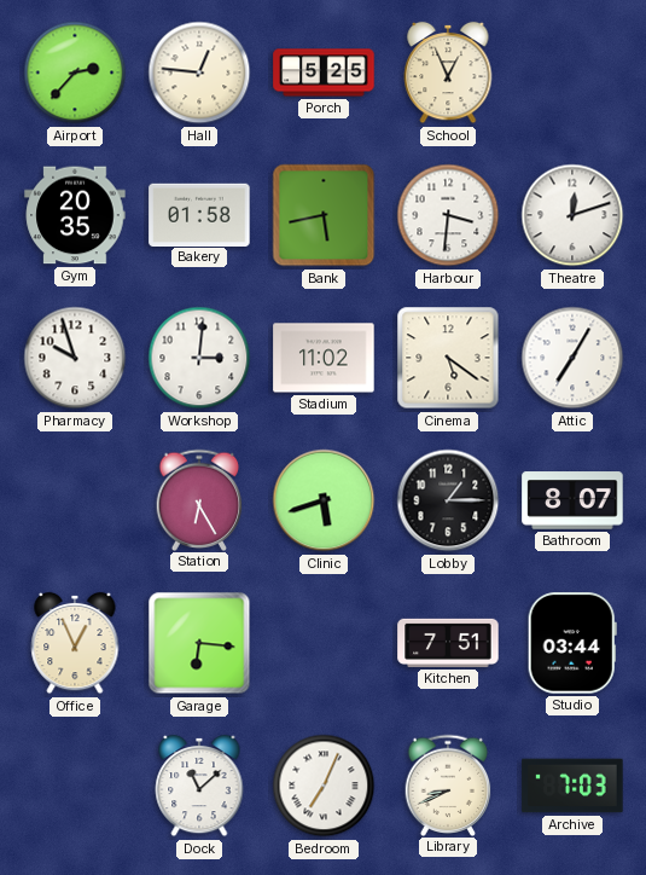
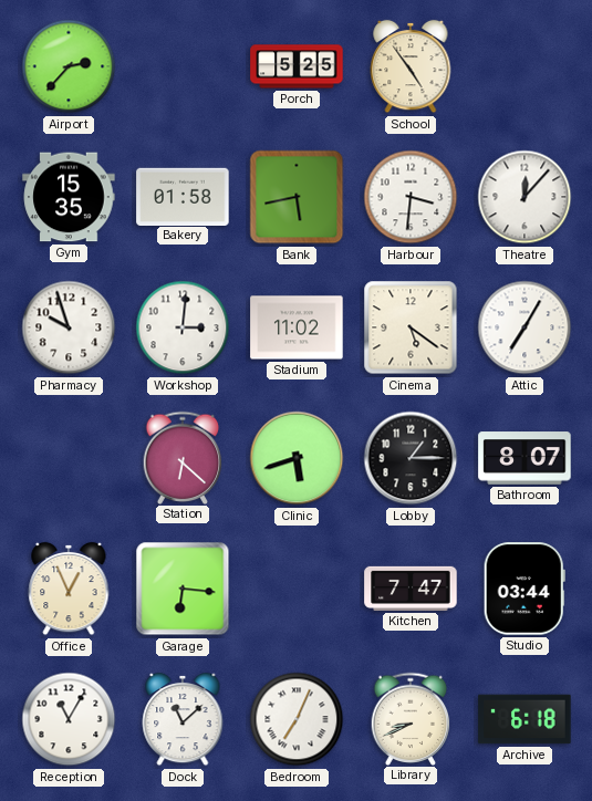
Hall: 12:46 -> none (199, 73)
School: 12:56 -> 4:54 (411, 66)
Gym: 20:35 -> 15:35 (69, 197)
Theatre: 12:12 -> 12:07 (525, 197)
Station: 6:25 -> 6:22 (183, 457)
Kitchen: 7:51 -> 7:47 (411, 589)
Reception: none -> 11:05 (69, 719)
Archive: 7:03 -> 6:18 (525, 719)
